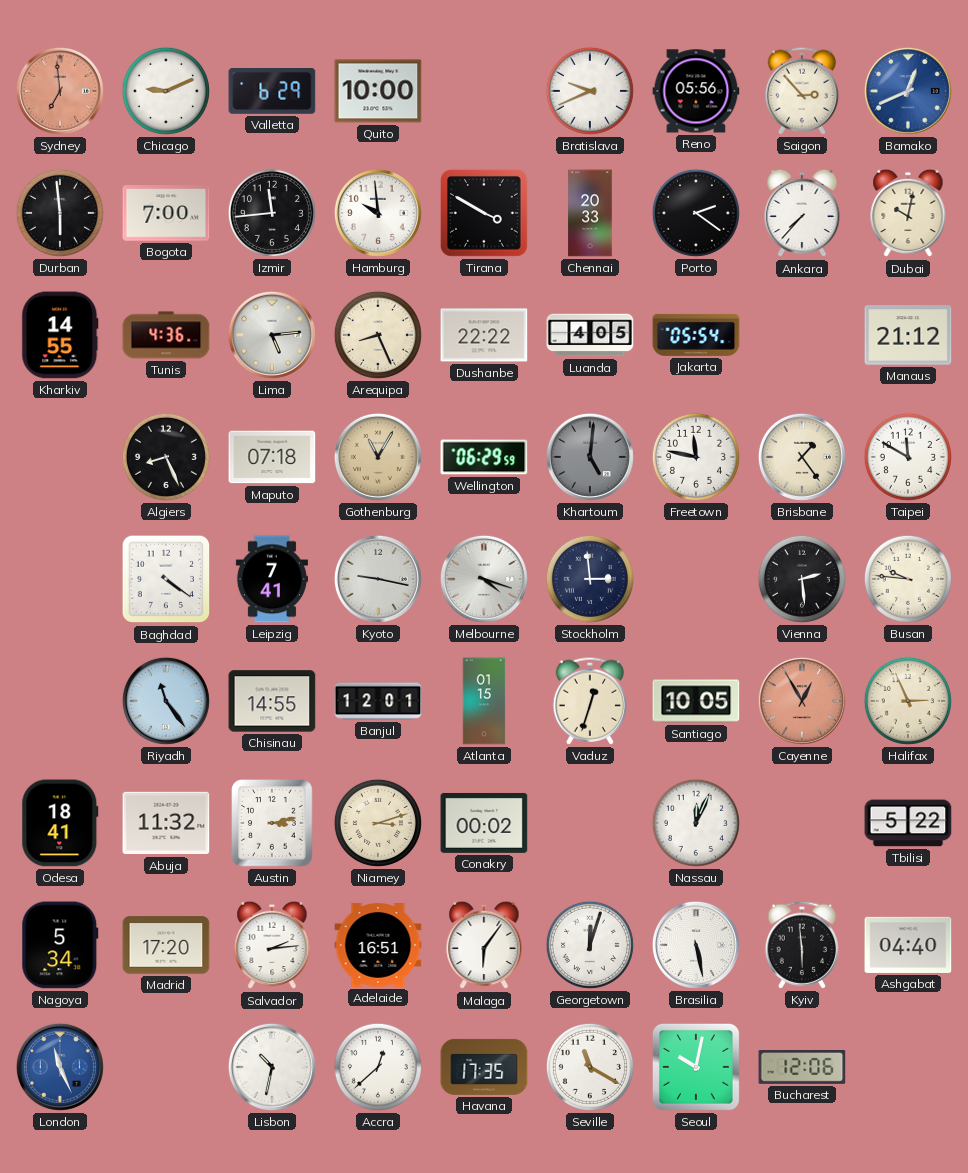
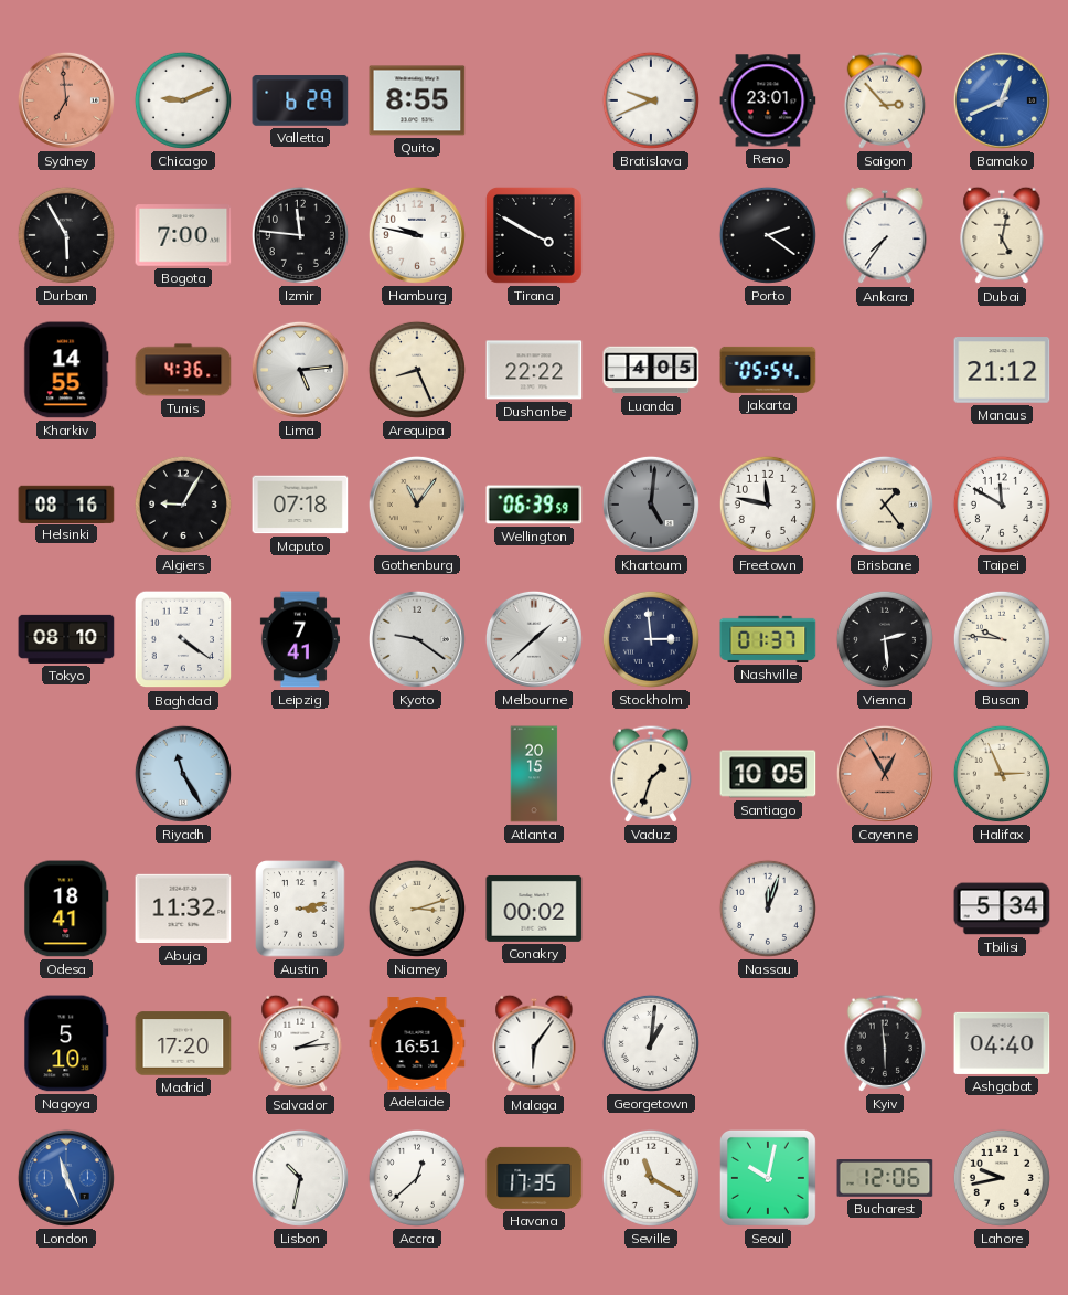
Quito: 10:00 -> 8:55 (417, 100)
Reno: 05:56 -> 23:01 (768, 100)
Durban: 5:59 -> 5:55 (66, 235)
Izmir: 11:44 -> 11:46 (300, 235)
Hamburg: 9:59 -> 9:47 (417, 235)
Chennai: 20:33 -> none (590, 213)
Ankara: 7:37 -> 7:36 (885, 235)
Dubai: 10:02 -> 5:02 (1002, 235)
Helsinki: none -> 08:16 (66, 503)
Algiers: 8:26 -> 9:05 (183, 505)
Gothenburg: 11:05 -> 11:06 (417, 505)
Wellington: 06:29 -> 06:39 (534, 505)
Tokyo: none -> 08:10 (66, 639)
Kyoto: 9:17 -> 9:21 (417, 639)
Melbourne: 4:18 -> 1:38 (534, 639)
Nashville: none -> 01:37 (768, 639)
Riyadh: 11:24 -> 11:25 (183, 774)
Chisinau: 14:55 -> none (272, 701)
Banjul: 12:01 -> none (378, 701)
Atlanta: 01:15 -> 20:15 (534, 774)
Vaduz: 12:33 -> 1:33 (651, 774)
Nassau: 12:04 -> 12:03 (768, 909)
Tbilisi: 5:22 -> 5:34 (1002, 909)
Nagoya: 5:34 -> 5:10 (66, 1043)
Georgetown: 12:03 -> 1:01 (651, 1043)
Brasilia: 5:28 -> none (696, 945)
Lahore: none -> 9:43 (1002, 1178)
